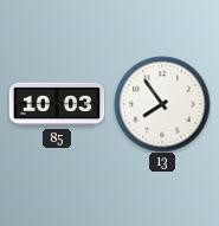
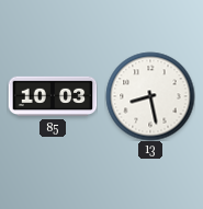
13: 7:54 -> 8:28 (150, 96)
